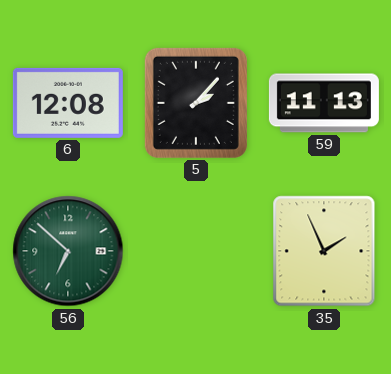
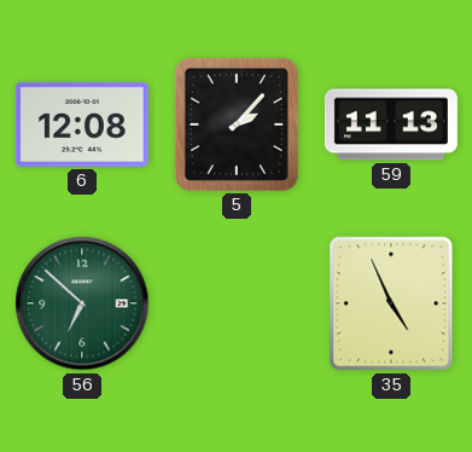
35: 1:56 -> 4:56 (391, 303)
